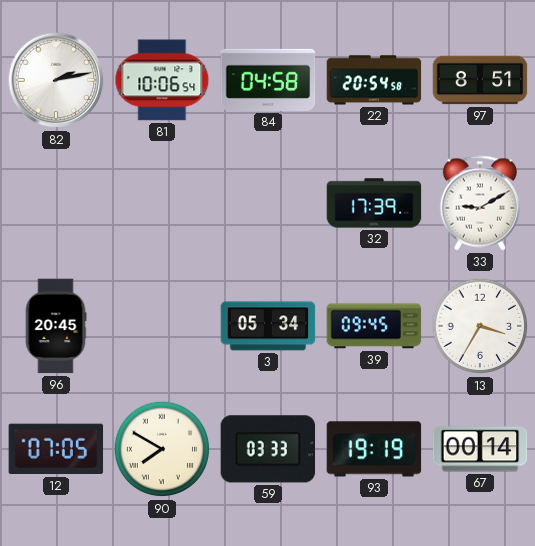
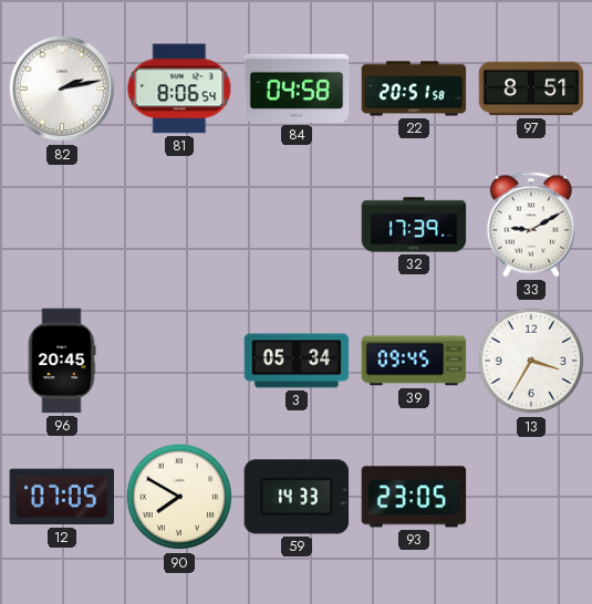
81: 10:06 -> 8:06 (179, 88)
22: 20:54 -> 20:51 (414, 88)
59: 03:33 -> 14:33 (297, 497)
93: 19:19 -> 23:05 (414, 497)
67: 00:14 -> none (480, 449)
